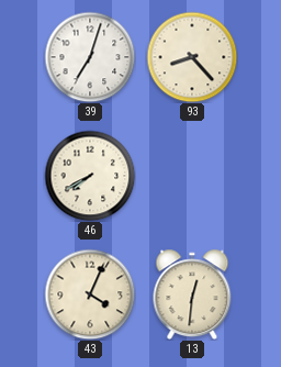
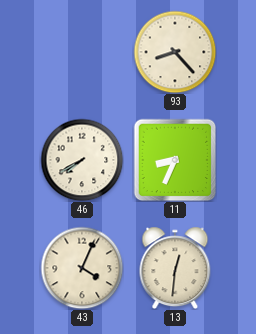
39: 7:03 -> none (90, 57)
11: none -> 8:34 (175, 160)
